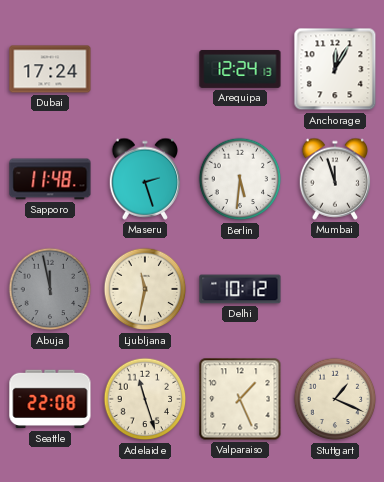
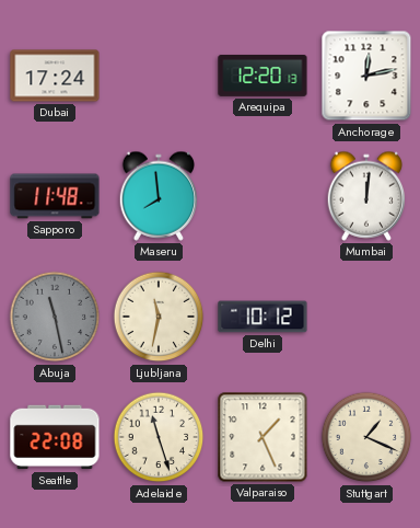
Arequipa: 12:24 -> 12:20 (262, 76)
Anchorage: 12:05 -> 12:13 (366, 76)
Maseru: 2:27 -> 7:59 (159, 196)
Berlin: 5:31 -> none (240, 179)
Mumbai: 11:57 -> 12:01 (366, 196)
Abuja: 11:58 -> 11:28 (55, 317)
